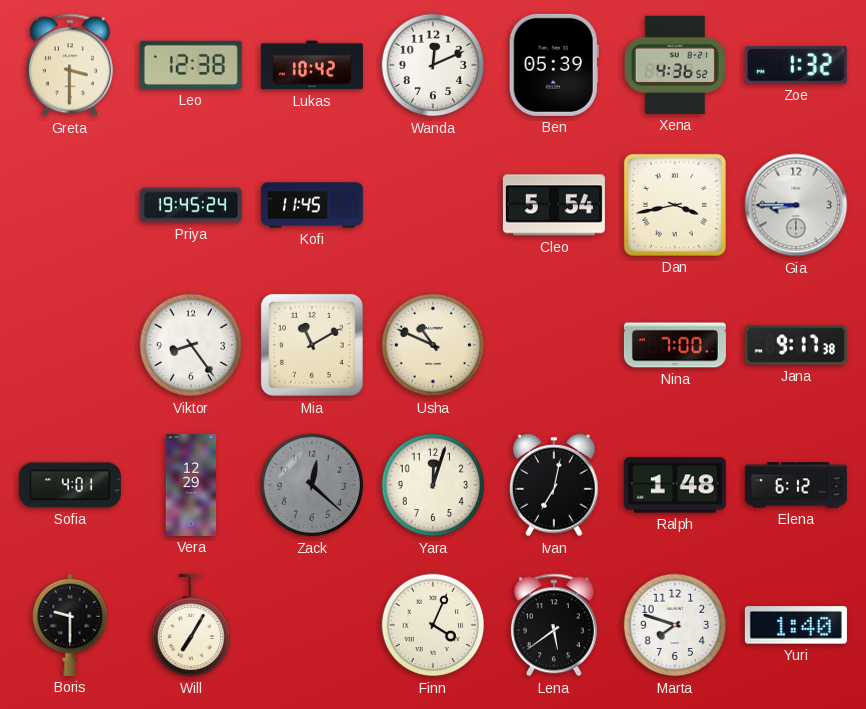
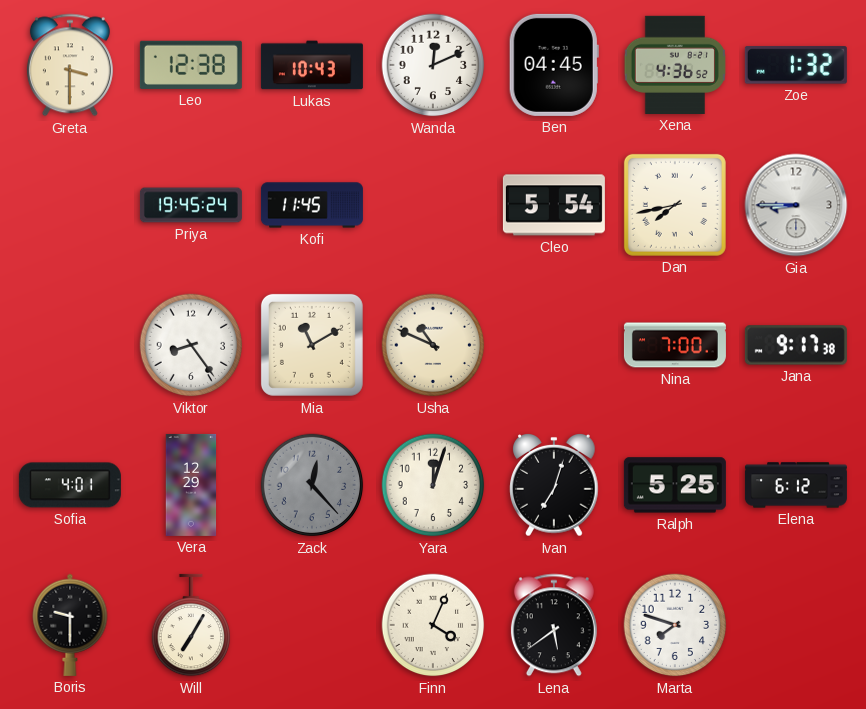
Lukas: 10:42 -> 10:43 (312, 65)
Ben: 05:39 -> 04:45 (554, 65)
Dan: 3:43 -> 7:43 (675, 205)
Zack: 12:22 -> 12:23 (312, 485)
Ivan: 7:02 -> 7:03 (554, 486)
Ralph: 1:48 -> 5:25 (675, 485)
Yuri: 1:40 -> none (796, 625)
